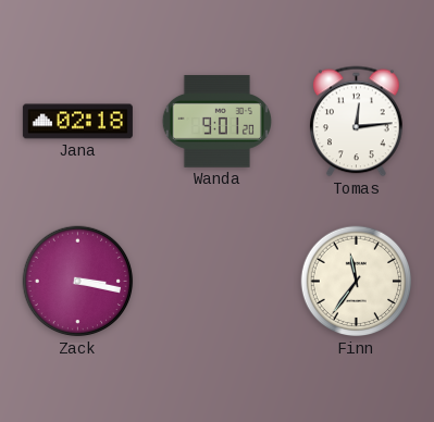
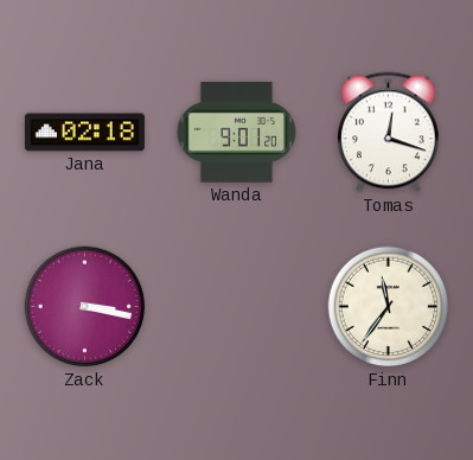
Tomas: 12:14 -> 12:18 (389, 133)
